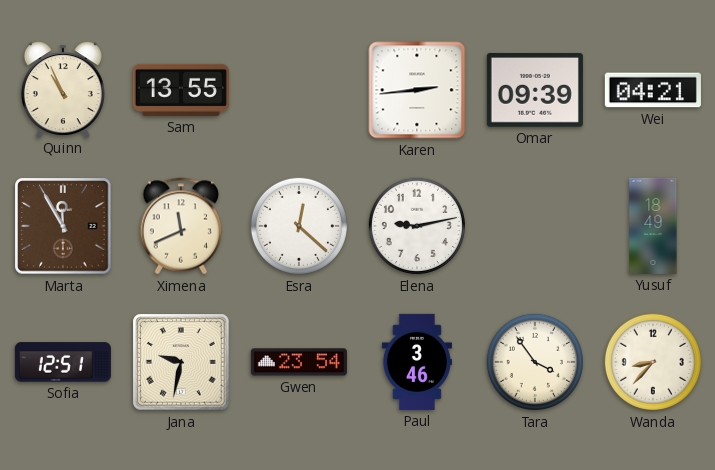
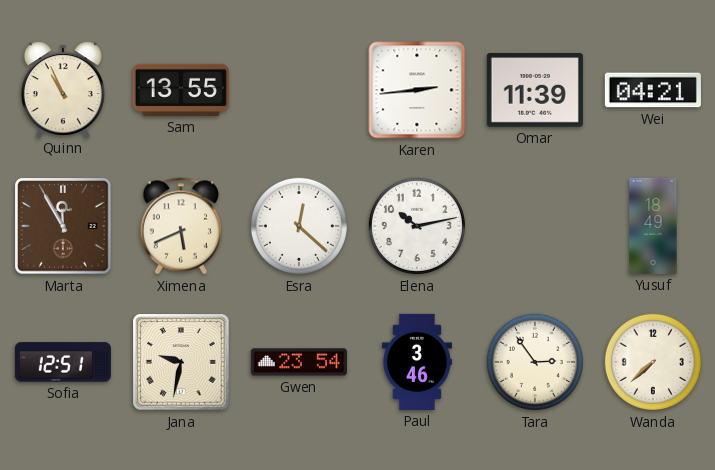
Omar: 09:39 -> 11:39 (535, 91)
Ximena: 11:41 -> 5:41 (181, 226)
Elena: 9:13 -> 10:13 (417, 226)
Tara: 3:54 -> 2:54 (535, 362)
Wanda: 8:37 -> 7:38 (653, 362)
